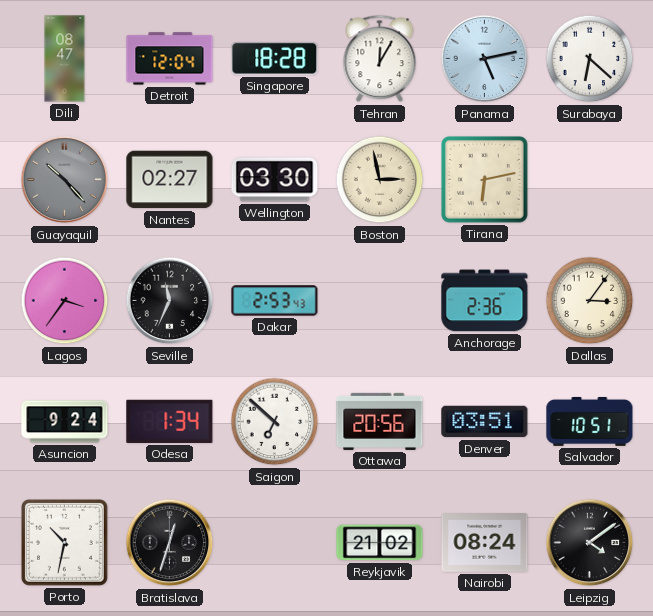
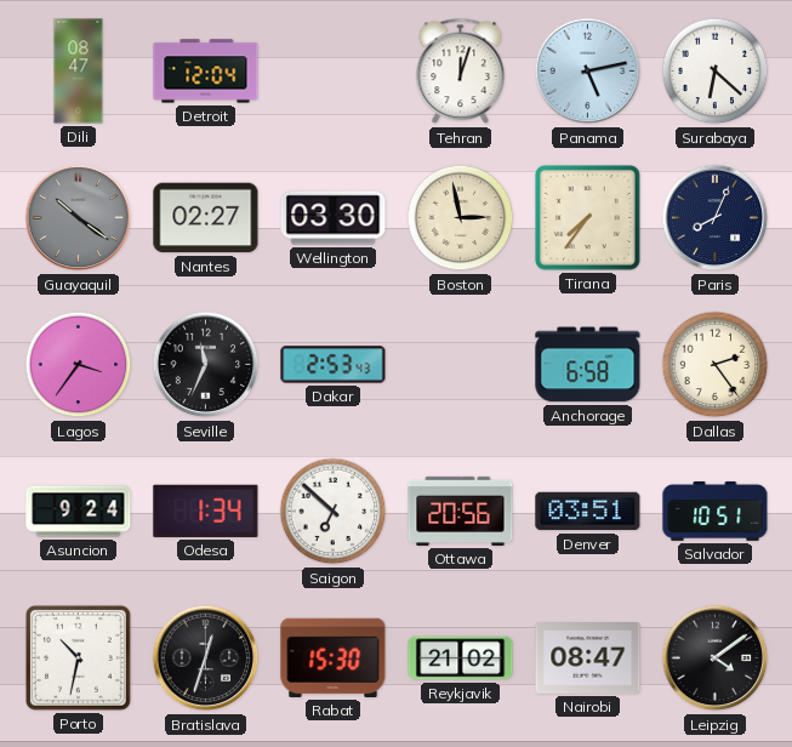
Singapore: 18:28 -> none (275, 59)
Tehran: 12:05 -> 12:03 (461, 72)
Guayaquil: 10:23 -> 10:21 (79, 218)
Tirana: 6:13 -> 7:36 (587, 217)
Paris: none -> 8:04 (716, 218)
Anchorage: 2:36 -> 6:58 (588, 365)
Dallas: 3:06 -> 2:24 (716, 365)
Rabat: none -> 15:30 (334, 657)
Nairobi: 08:24 -> 08:47 (588, 658)
